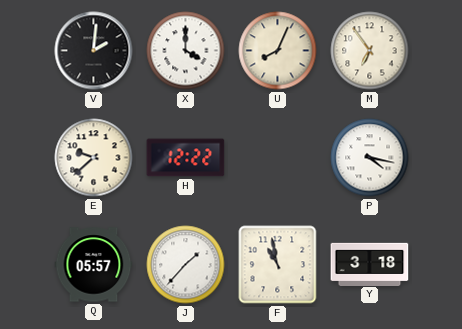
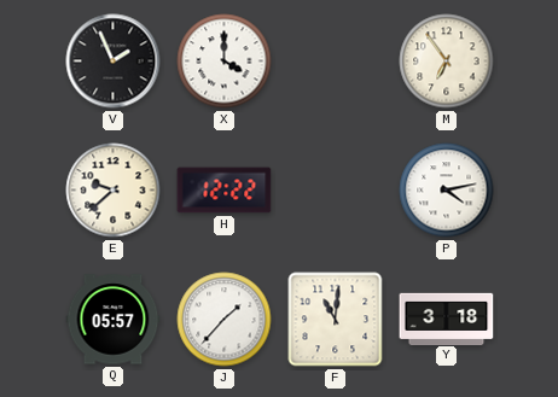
V: 2:01 -> 1:56 (114, 62)
U: 8:04 -> none (278, 51)
P: 4:17 -> 4:13 (447, 191)
F: 10:58 -> 11:01 (336, 320)
